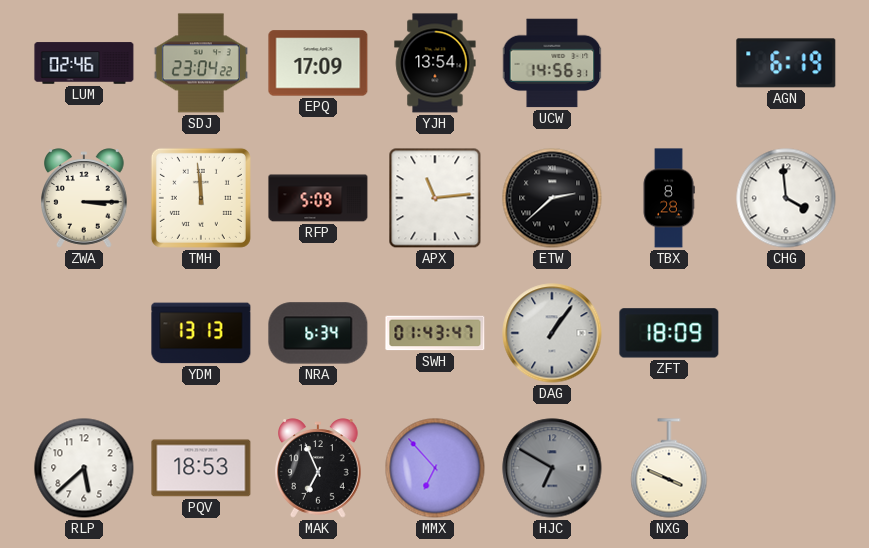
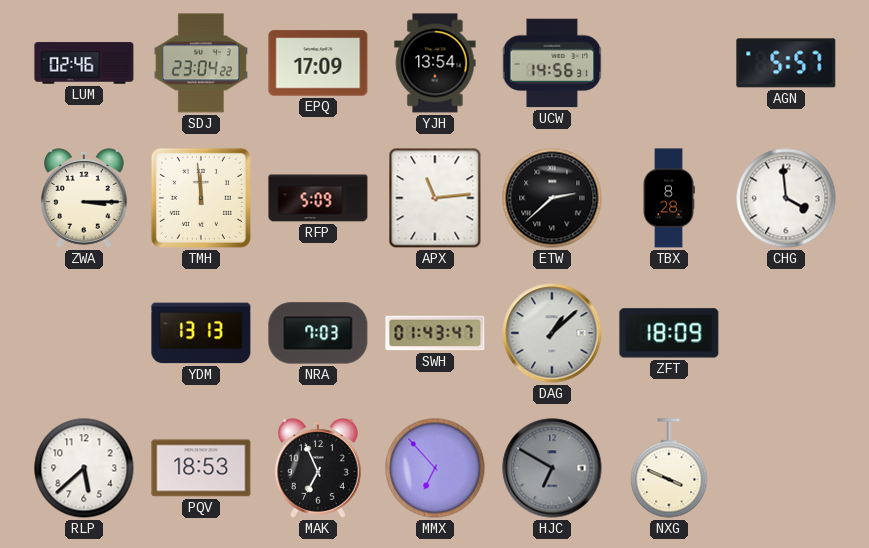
AGN: 6:19 -> 5:57 (786, 63)
NRA: 6:34 -> 7:03 (318, 333)
DAG: 1:06 -> 1:08 (552, 333)
